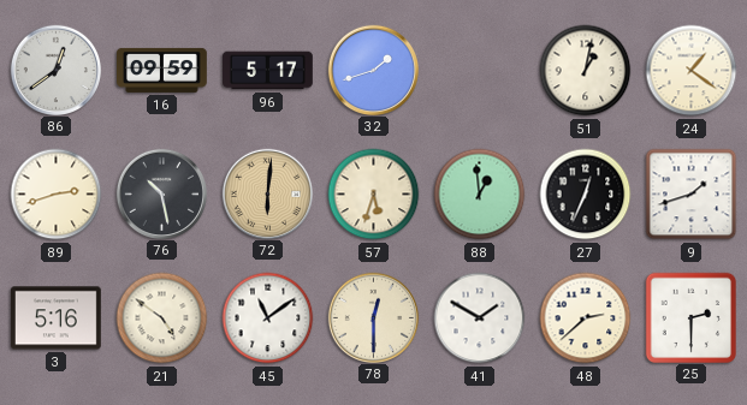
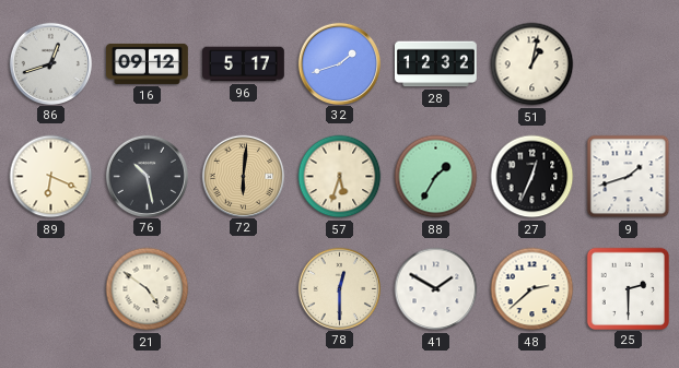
86: 12:39 -> 12:42 (50, 63)
16: 09:59 -> 09:12 (148, 63)
28: none -> 12:32 (436, 64)
24: 1:21 -> none (692, 71)
89: 2:42 -> 6:19 (51, 177)
88: 12:59 -> 1:35 (436, 177)
3: 5:16 -> none (55, 318)
45: 11:09 -> none (268, 318)
